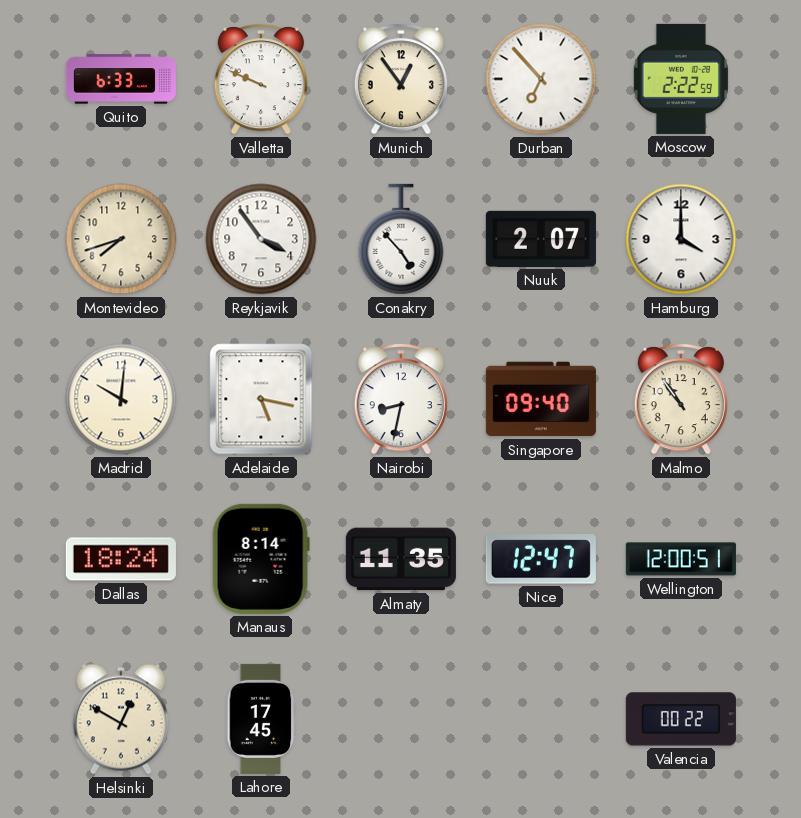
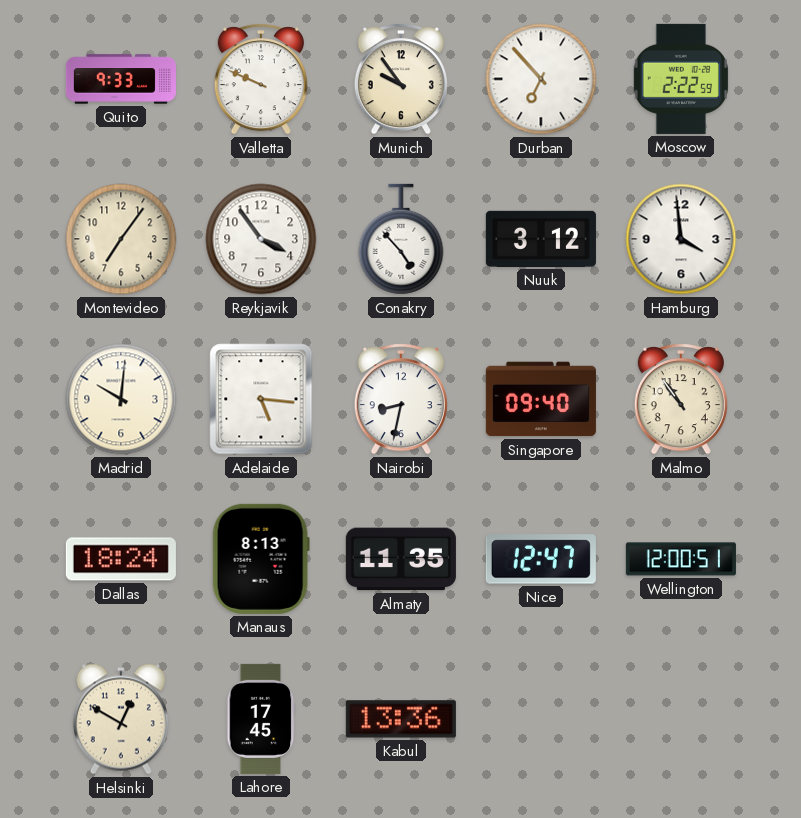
Quito: 6:33 -> 9:33 (121, 79)
Munich: 12:54 -> 9:54 (401, 79)
Montevideo: 7:42 -> 7:06 (121, 239)
Nuuk: 2:07 -> 3:12 (541, 239)
Hamburg: 4:00 -> 3:59 (681, 239)
Adelaide: 5:17 -> 5:16 (261, 399)
Manaus: 8:14 -> 8:13 (261, 559)
Kabul: none -> 13:36 (401, 719)
Valencia: 00:22 -> none (681, 719)
